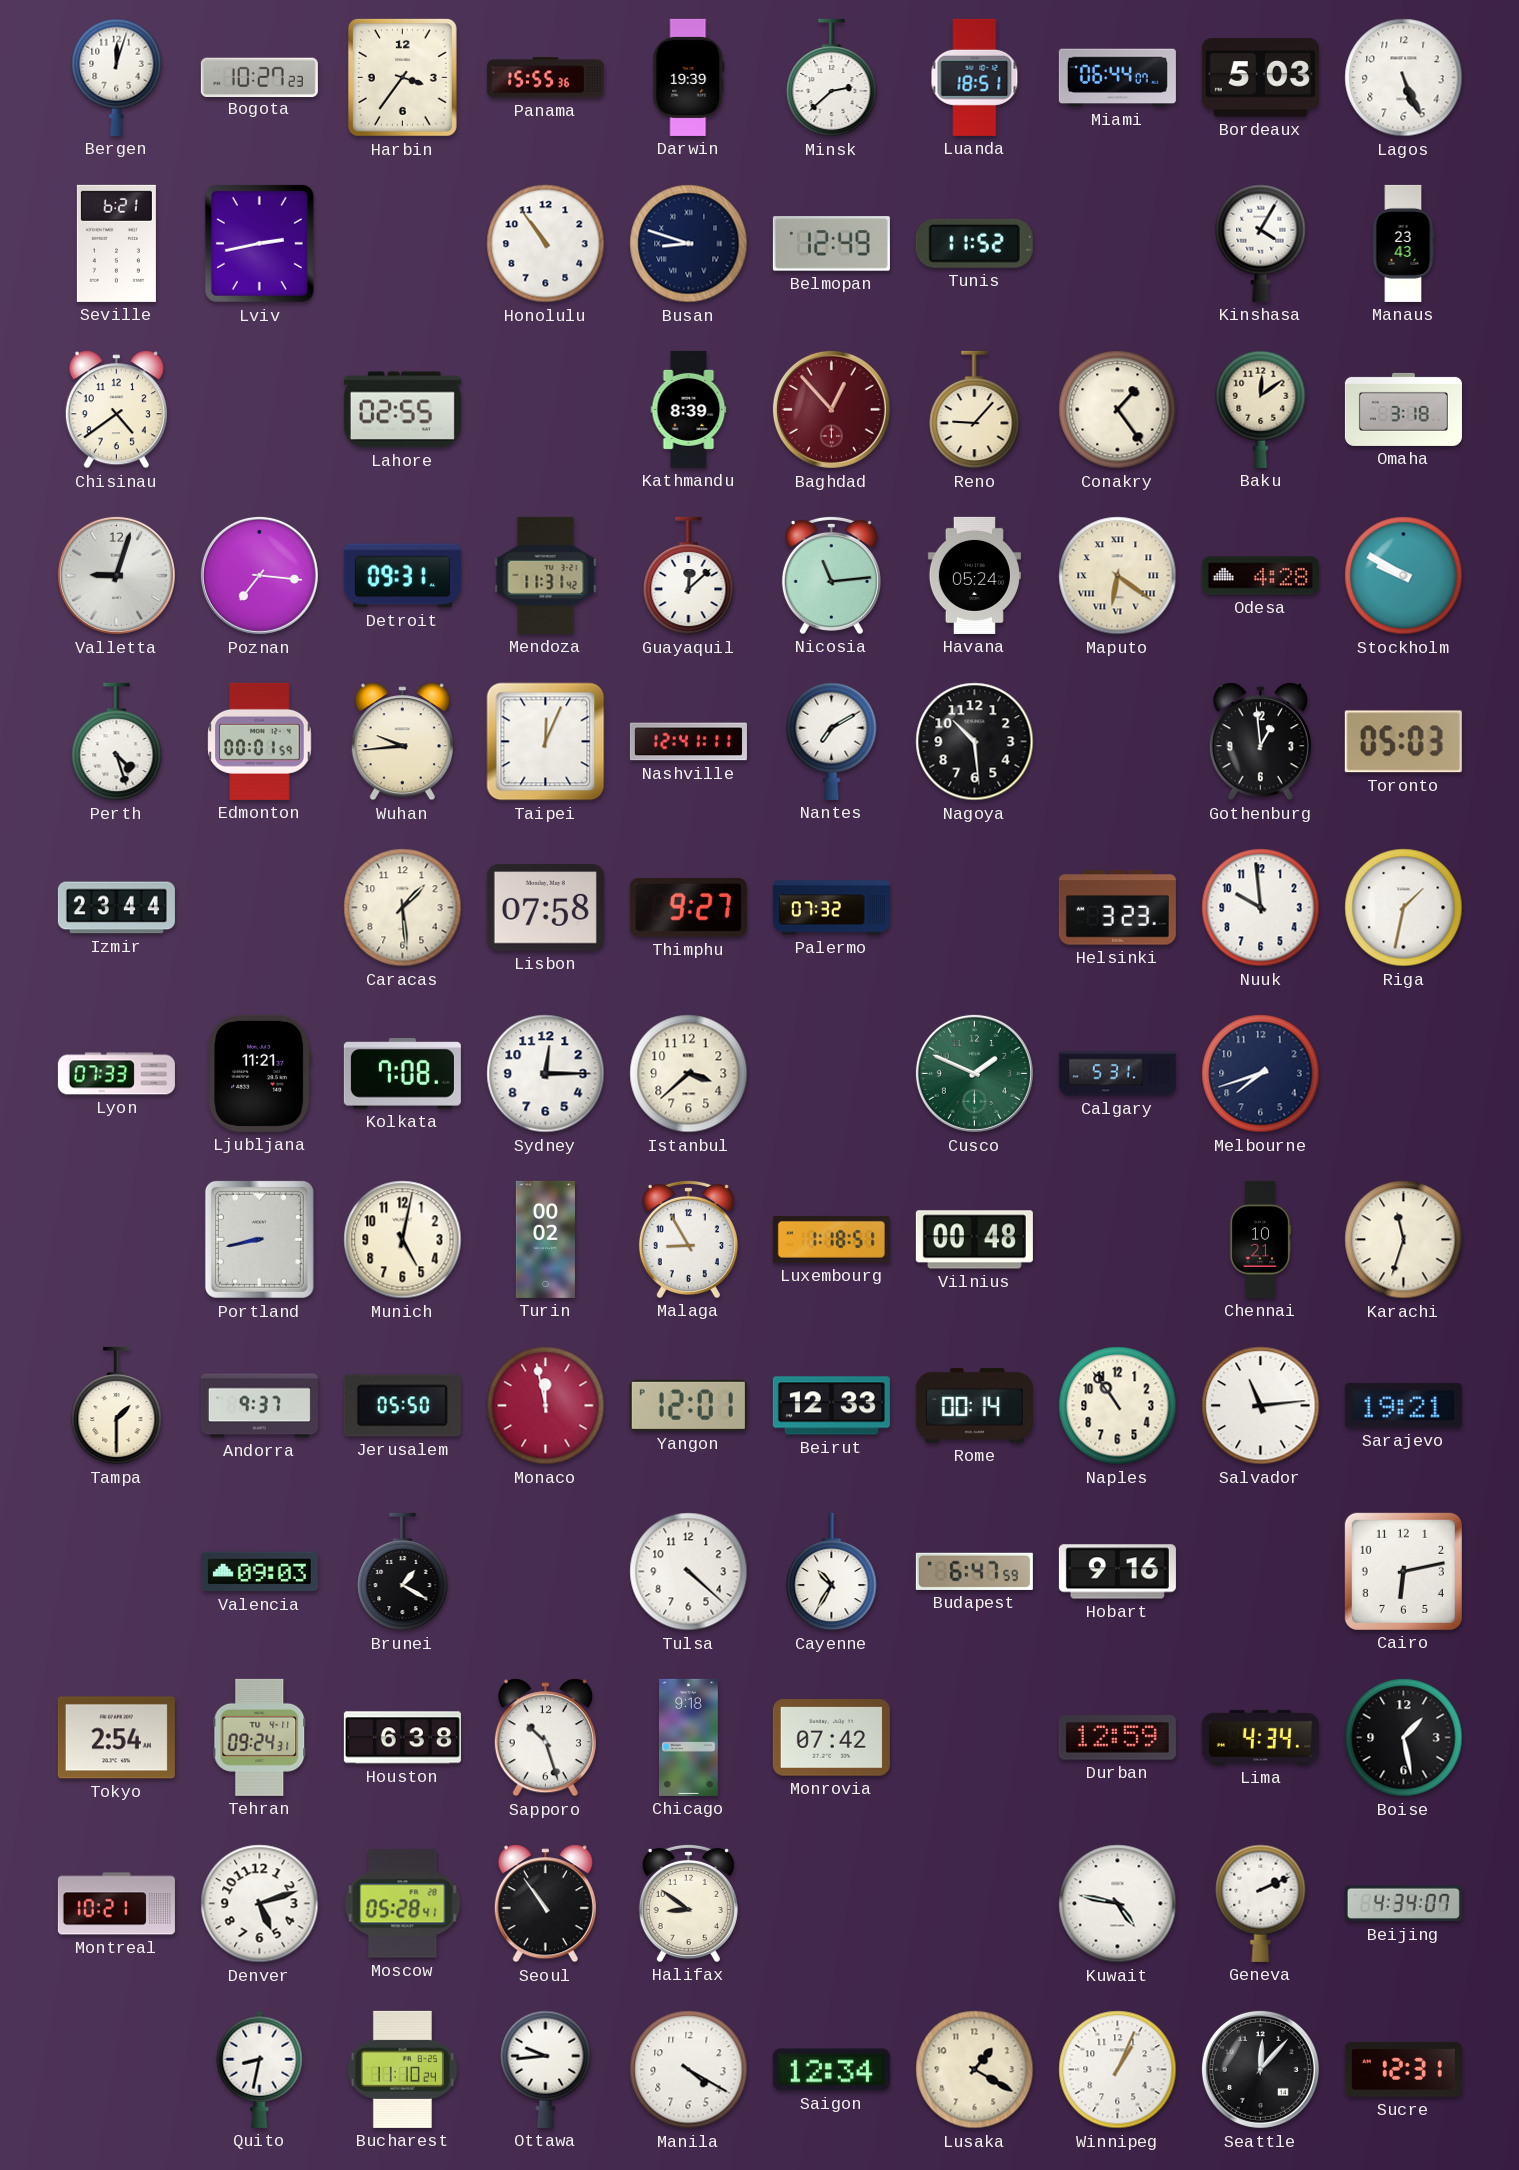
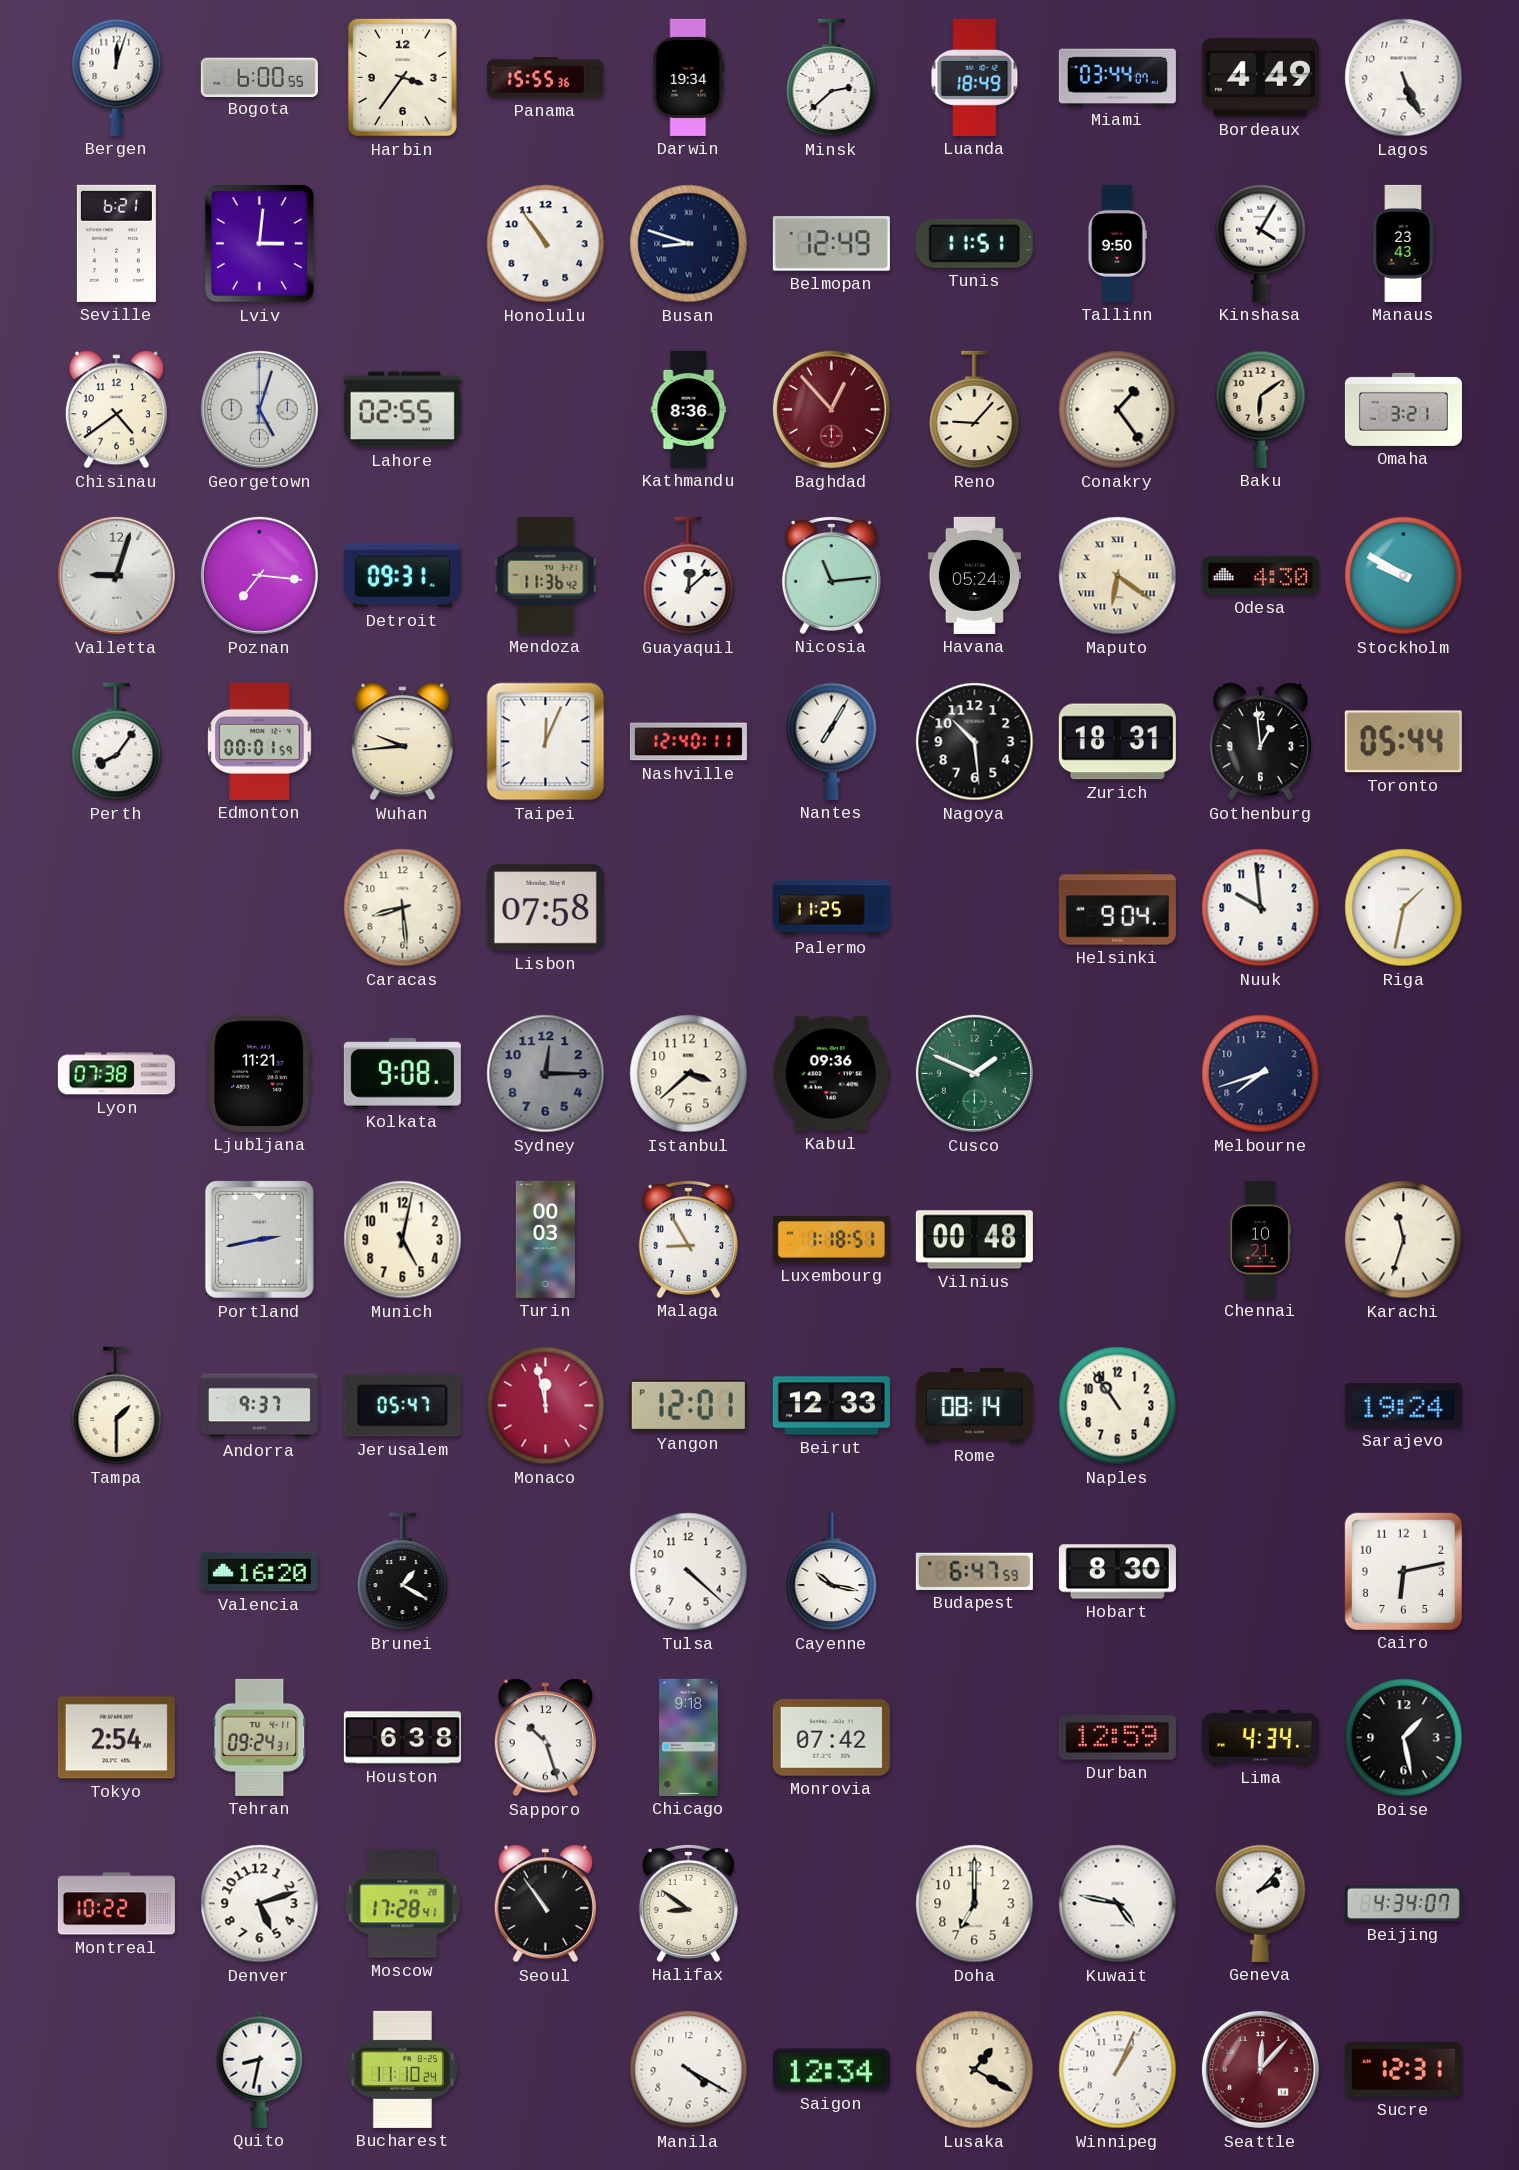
Bogota: 10:27 -> 6:00 (259, 77)
Darwin: 19:39 -> 19:34 (689, 77)
Luanda: 18:51 -> 18:49 (975, 77)
Miami: 06:44 -> 03:44 (1117, 78)
Bordeaux: 5:03 -> 4:49 (1260, 78)
Lviv: 2:43 -> 3:01 (259, 243)
Tunis: 11:52 -> 11:51 (974, 243)
Tallinn: none -> 9:50 (1117, 243)
Georgetown: none -> 5:03 (259, 409)
Kathmandu: 8:39 -> 8:36 (689, 409)
Baku: 12:09 -> 6:09 (1261, 409)
Omaha: 3:18 -> 3:21 (1403, 409)
Mendoza: 11:31 -> 11:36 (546, 575)
Odesa: 4:28 -> 4:30 (1260, 576)
Perth: 4:27 -> 8:06 (117, 742)
Nashville: 12:41 -> 12:40 (688, 742)
Nantes: 7:10 -> 7:05 (832, 741)
Zurich: none -> 18:31 (1117, 742)
Toronto: 05:03 -> 05:44 (1403, 742)
Izmir: 23:44 -> none (116, 908)
Caracas: 1:29 -> 8:29 (403, 908)
Thimphu: 9:27 -> none (688, 907)
Palermo: 07:32 -> 11:25 (831, 908)
Helsinki: 3:23 -> 9:04 (1117, 908)
Lyon: 07:33 -> 07:38 (116, 1074)
Kolkata: 7:08 -> 9:08 (402, 1074)
Sydney dial: white -> grey (546, 1074)
Kabul: none -> 09:36 (831, 1074)
Calgary: 5:31 -> none (1117, 1074)
Portland: 8:43 -> 2:43 (259, 1239)
Turin: 00:02 -> 00:03 (545, 1239)
Jerusalem: 05:50 -> 05:47 (402, 1406)
Rome: 00:14 -> 08:14 (974, 1406)
Salvador: 11:14 -> none (1261, 1406)
Sarajevo: 19:21 -> 19:24 (1403, 1406)
Valencia: 09:03 -> 16:20 (259, 1572)
Cayenne: 10:35 -> 10:17 (832, 1572)
Hobart: 9:16 -> 8:30 (1117, 1572)
Montreal: 10:21 -> 10:22 (116, 1904)
Moscow: 05:28 -> 17:28 (403, 1904)
Doha: none -> 7:00 (975, 1904)
Geneva: 2:11 -> 2:07 (1261, 1903)
Ottawa: 9:44 -> none (546, 2069)
Seattle dial: black -> burgundy (1260, 2069)
